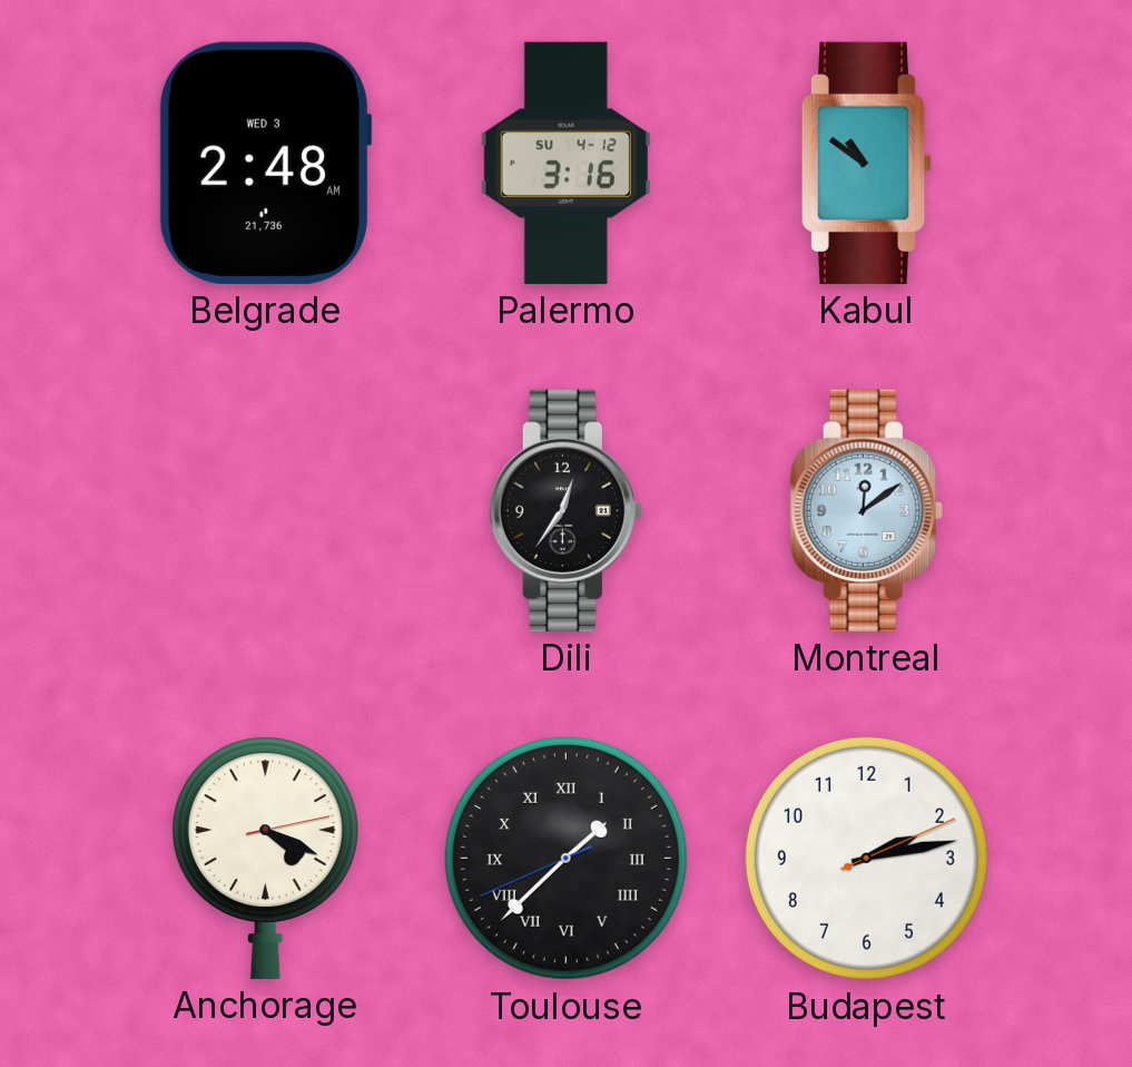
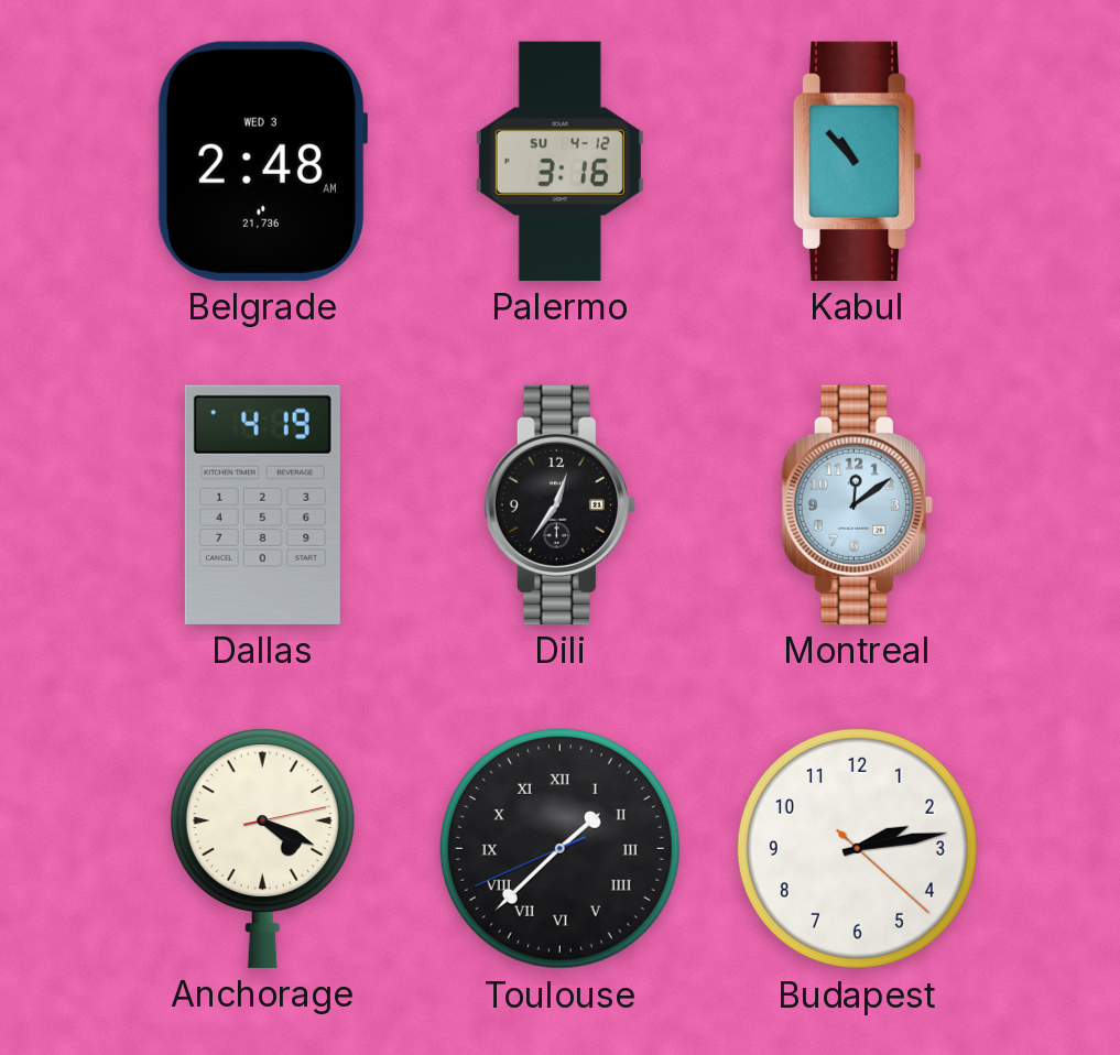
Kabul: 10:51 -> 10:53 (858, 161)
Dallas: none -> 4:19 (262, 504)
Budapest: 2:13:11 -> 2:13:22 (857, 848)
